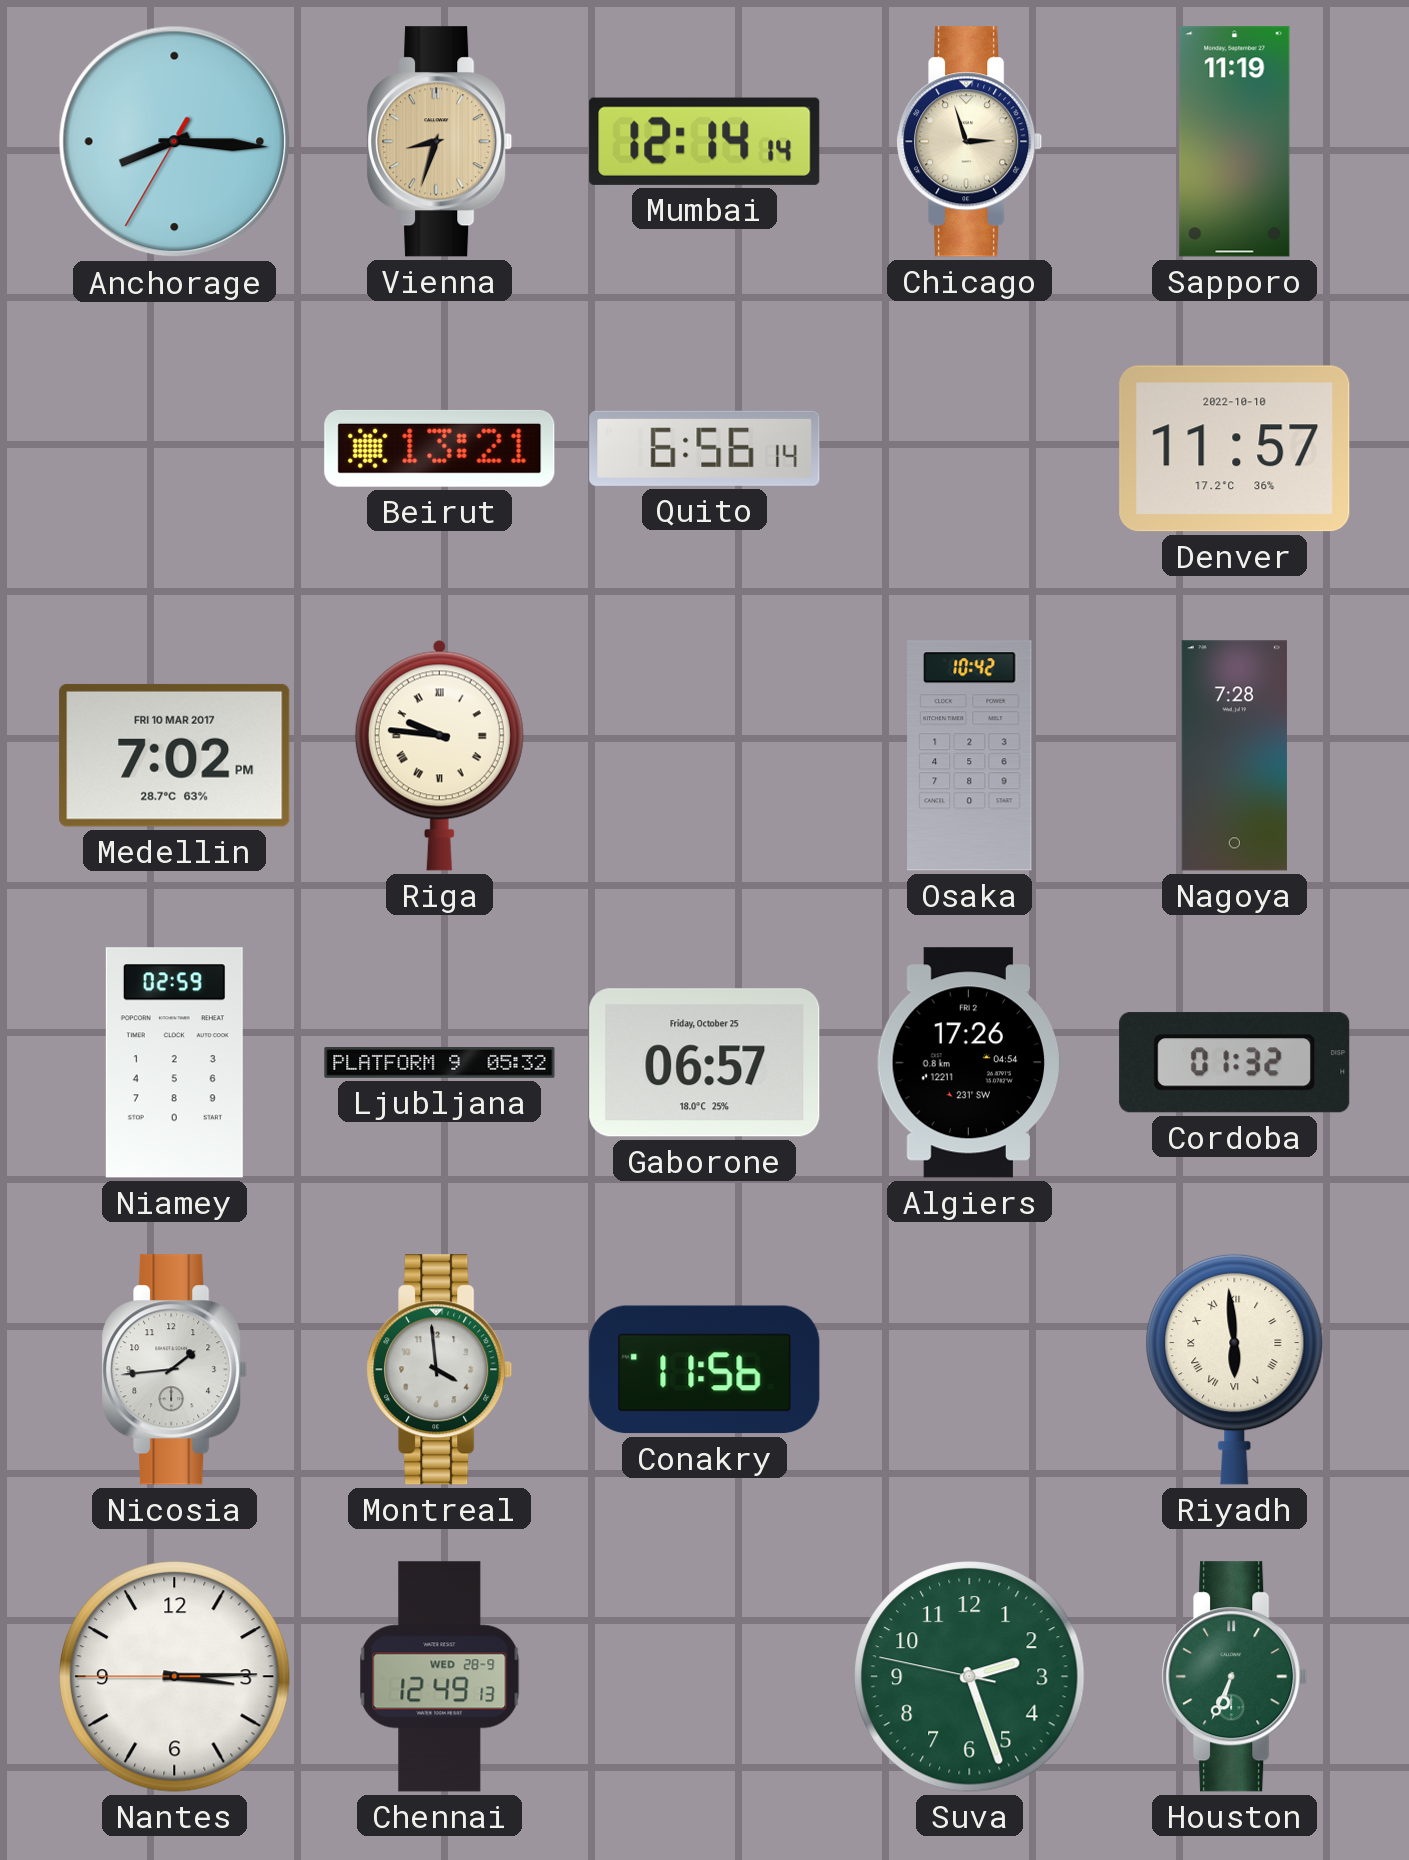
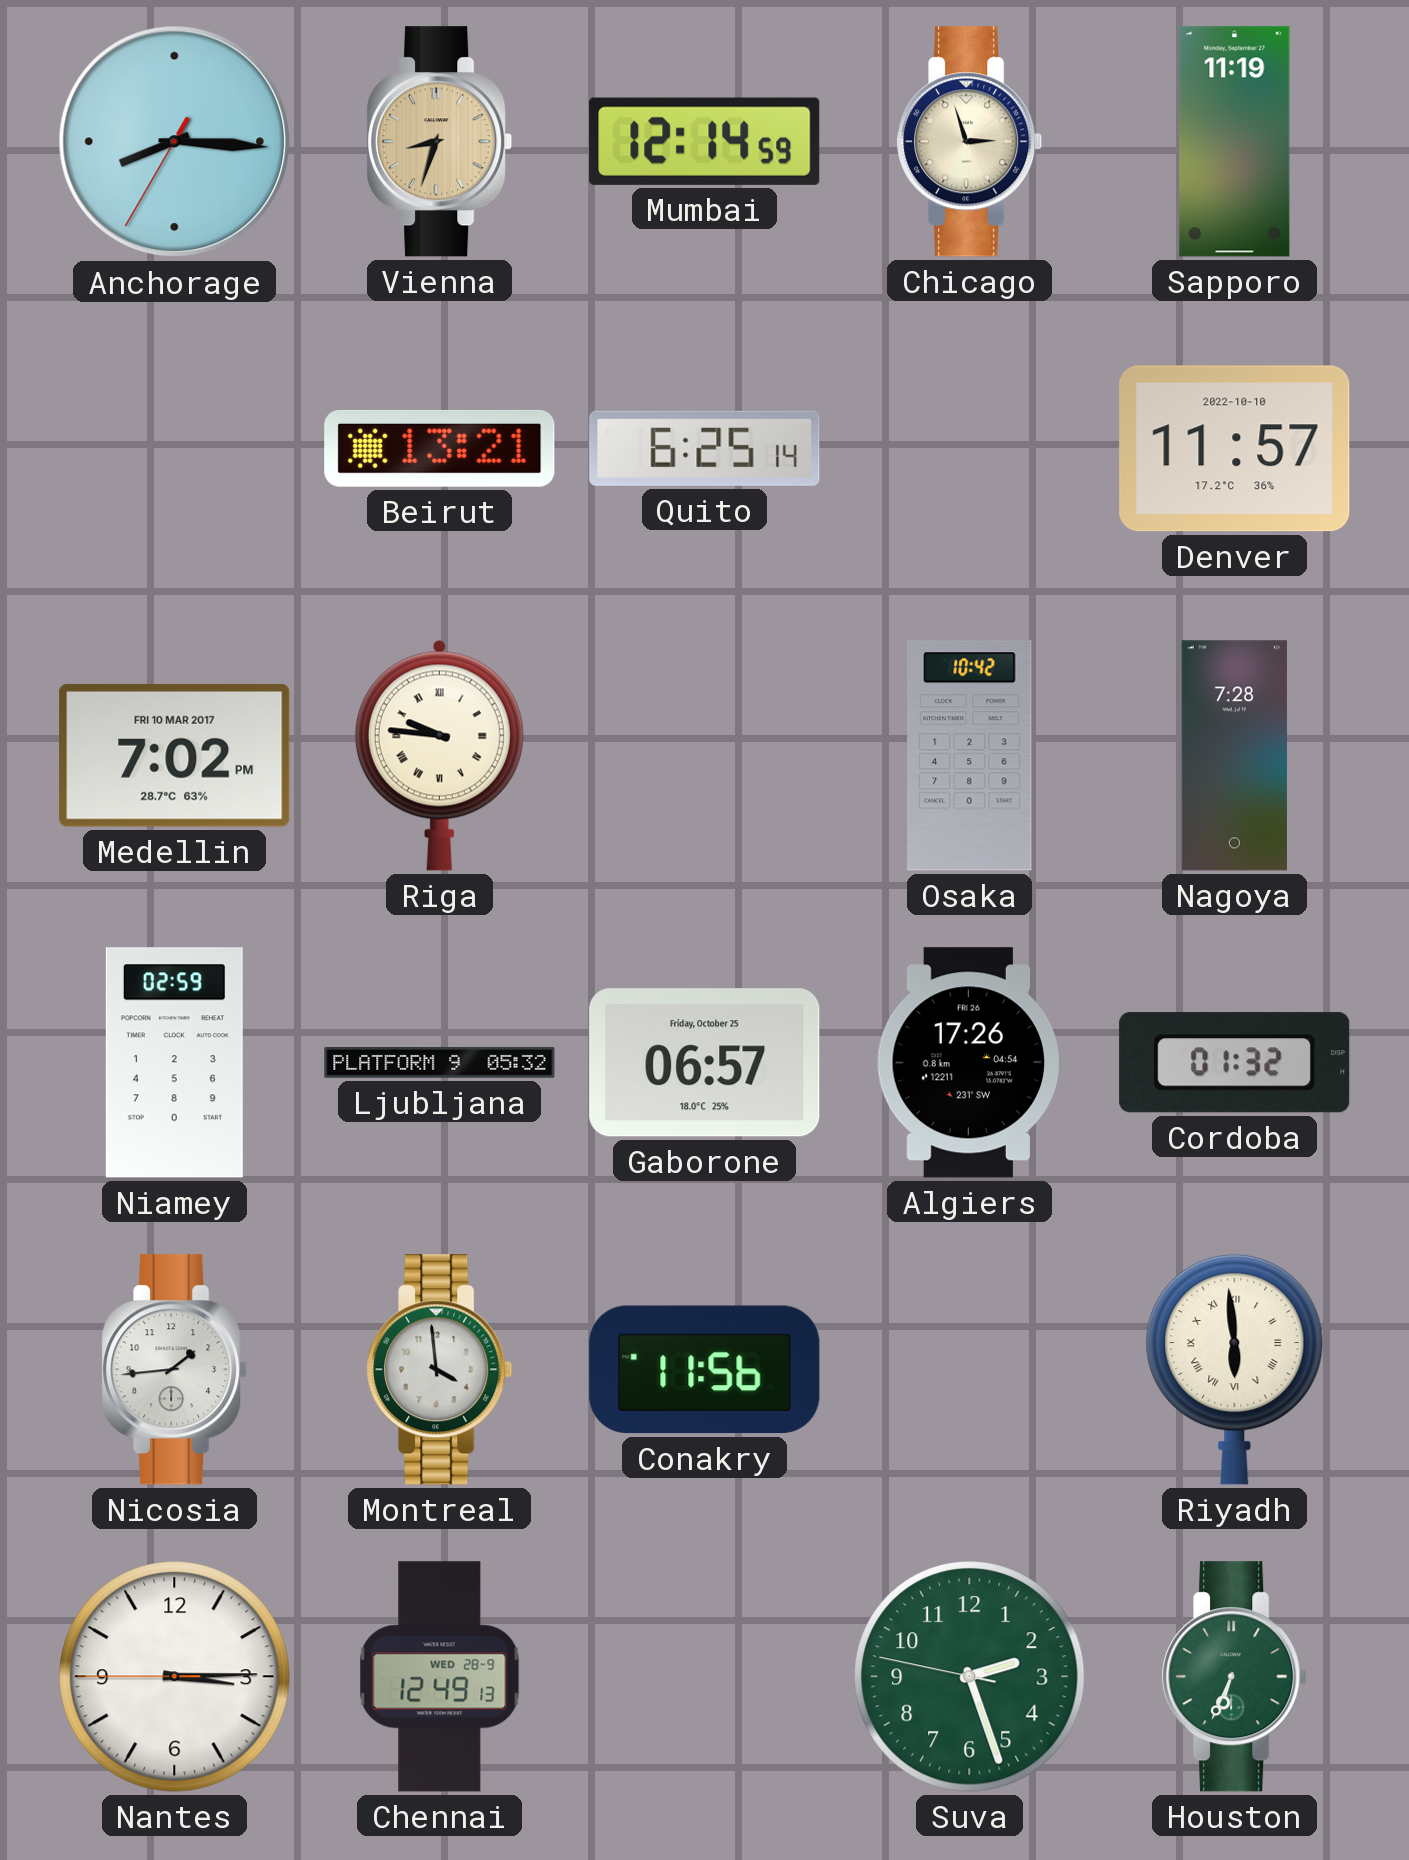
Mumbai: 12:14:14 -> 12:14:59 (705, 141)
Quito: 6:56 -> 6:25 (705, 448)
Algiers date: FRI 2 -> FRI 26 (968, 1063)
